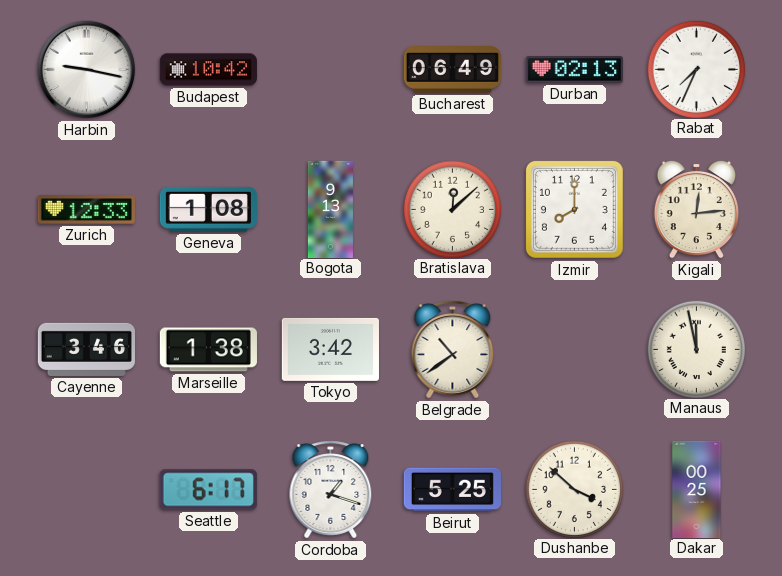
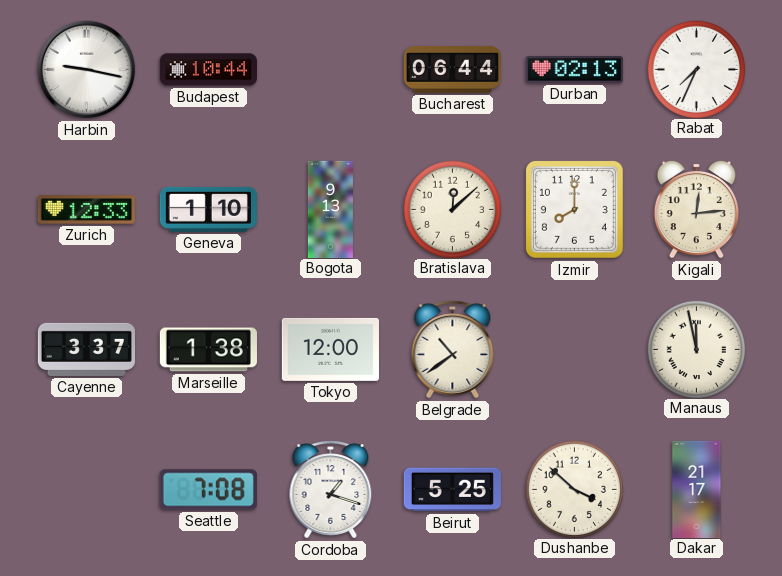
Budapest: 10:42 -> 10:44 (208, 70)
Bucharest: 06:49 -> 06:44 (452, 70)
Geneva: 1:08 -> 1:10 (208, 209)
Cayenne: 3:46 -> 3:37 (86, 349)
Tokyo: 3:42 -> 12:00 (330, 349)
Seattle: 6:17 -> 7:08 (208, 490)
Dakar: 00:25 -> 21:17 (697, 489)
